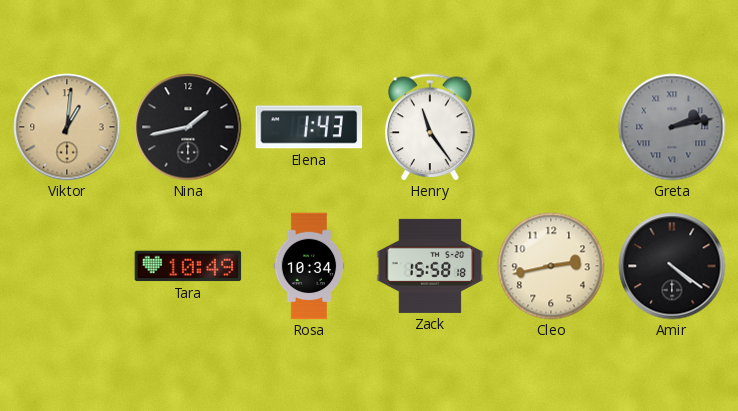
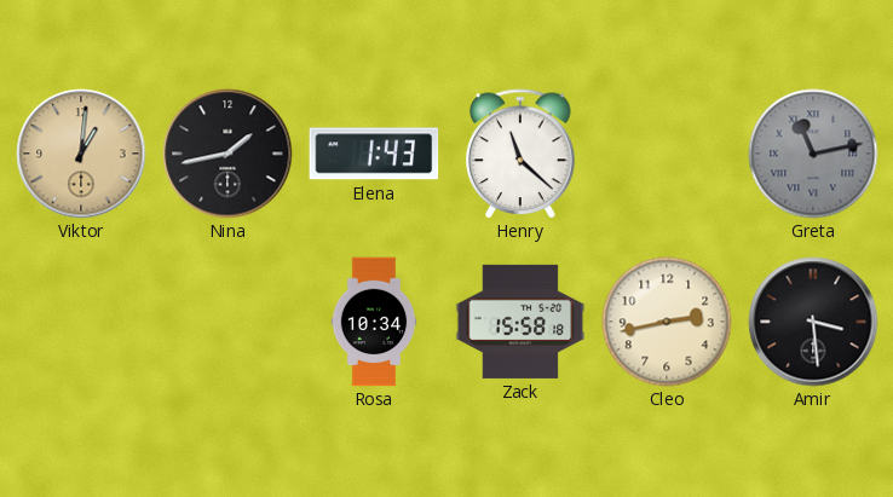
Henry: 11:24 -> 11:22 (520, 154)
Greta: 2:13 -> 11:13 (813, 154)
Tara: 10:49 -> none (188, 266)
Amir: 4:21 -> 3:29 (813, 322)
